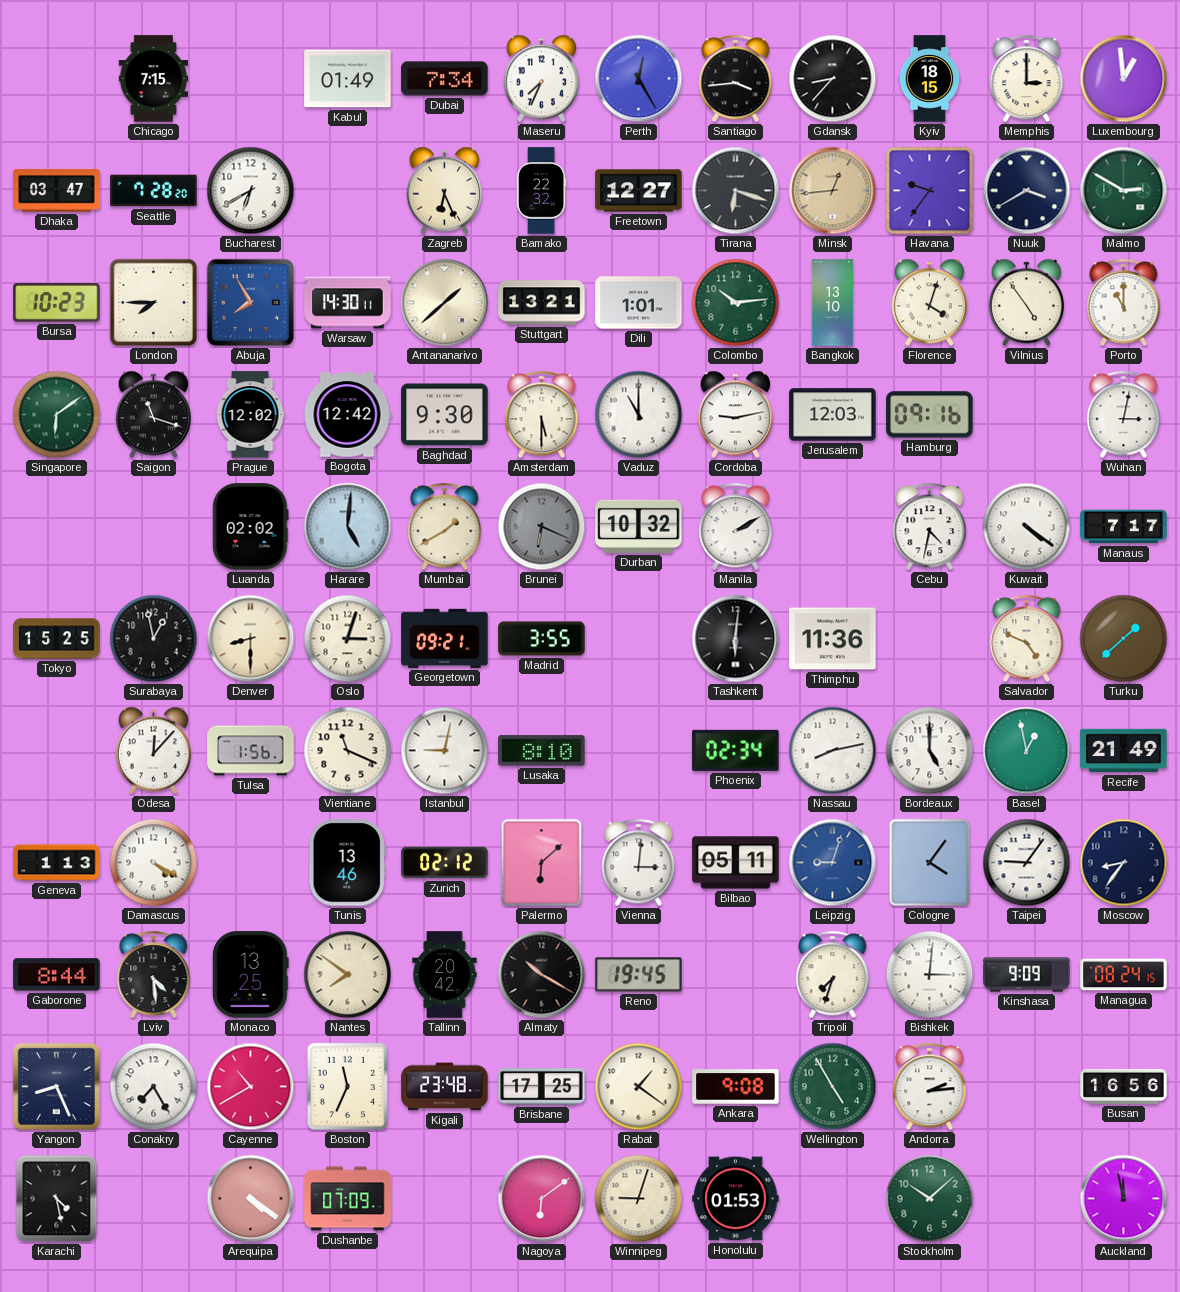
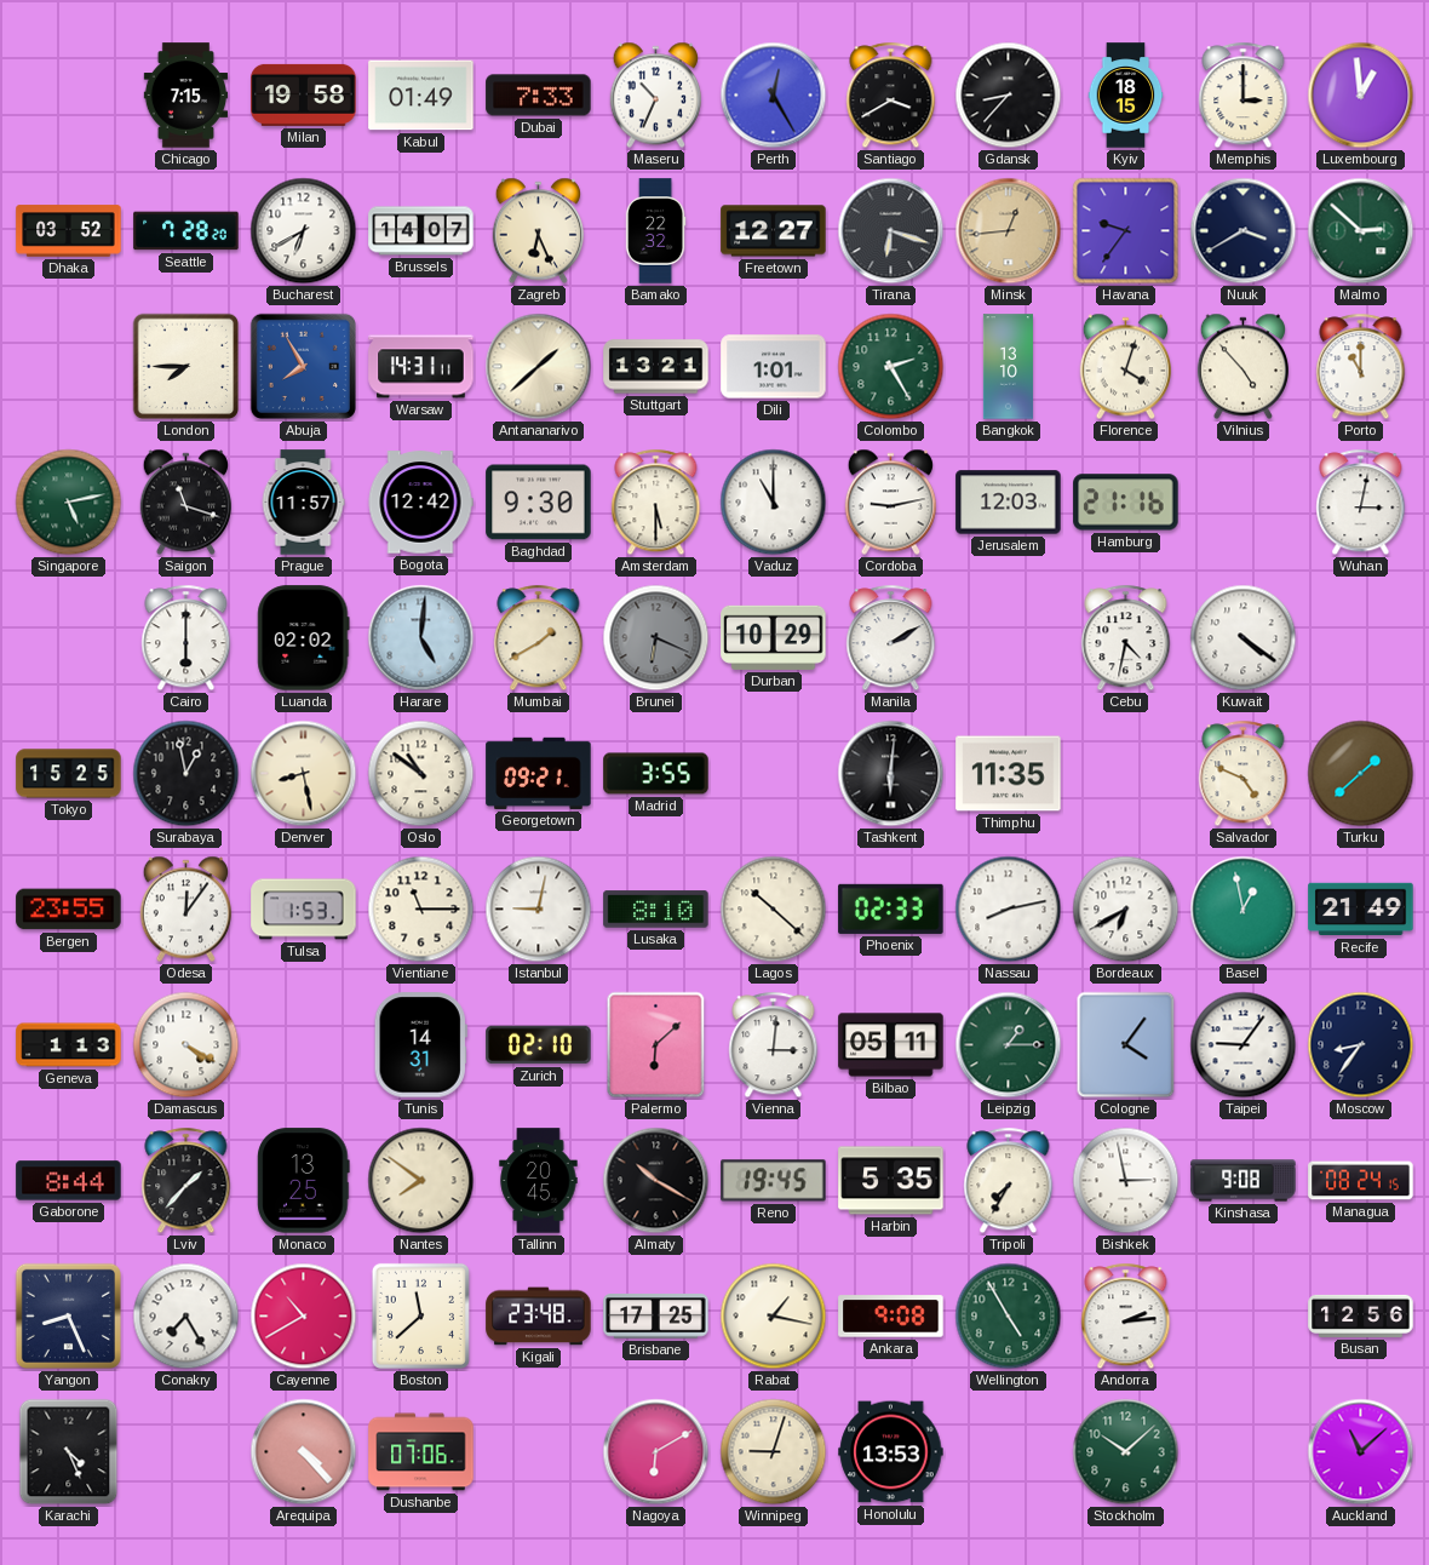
Milan: none -> 19:58 (304, 94)
Dubai: 7:34 -> 7:33 (539, 96)
Maseru: 7:34 -> 10:34 (655, 96)
Santiago: 3:44 -> 3:40 (891, 96)
Dhaka: 03:47 -> 03:52 (69, 231)
Brussels: none -> 14:07 (421, 231)
Malmo: 2:50 -> 2:52 (1361, 231)
Bursa: 10:23 -> none (57, 303)
Warsaw: 14:30 -> 14:31 (421, 367)
Colombo: 10:14 -> 2:25 (891, 367)
Vilnius: 4:54 -> 4:53 (1243, 367)
Singapore: 6:09 -> 5:13 (69, 503)
Prague: 12:02 -> 11:57 (303, 503)
Hamburg: 09:16 -> 21:16 (1126, 503)
Cairo: none -> 6:00 (186, 638)
Durban: 10:32 -> 10:29 (774, 637)
Manaus: 7:17 -> none (1124, 527)
Denver: 8:30 -> 8:28 (304, 774)
Oslo: 3:03 -> 10:51 (421, 774)
Thimphu: 11:36 -> 11:35 (1009, 774)
Bergen: none -> 23:55 (69, 910)
Odesa: 12:07 -> 12:06 (185, 910)
Tulsa: 1:56 -> 1:53 (304, 910)
Vientiane: 11:19 -> 11:15 (421, 910)
Lagos: none -> 10:22 (774, 910)
Phoenix: 02:34 -> 02:33 (891, 908)
Bordeaux: 5:00 -> 6:40 (1126, 910)
Tunis: 13:46 -> 14:31 (420, 1045)
Zurich: 02:12 -> 02:10 (539, 1045)
Leipzig: 9:03 -> 1:15 (1009, 1045)
Leipzig dial: blue -> green (1009, 1045)
Lviv: 4:29 -> 1:37 (186, 1181)
Tallinn: 20:42 -> 20:45 (539, 1181)
Harbin: none -> 5:35 (891, 1181)
Tripoli: 7:33 -> 7:35 (1009, 1181)
Bishkek: 3:01 -> 2:58 (1126, 1181)
Kinshasa: 9:09 -> 9:08 (1244, 1181)
Boston: 11:34 -> 11:38 (420, 1315)
Rabat: 1:21 -> 1:17 (774, 1317)
Busan: 16:56 -> 12:56 (1361, 1315)
Karachi: 4:28 -> 4:26 (69, 1452)
Arequipa: 4:21 -> 4:23 (304, 1452)
Dushanbe: 07:09 -> 07:06 (421, 1452)
Nagoya: 6:09 -> 6:10 (656, 1452)
Honolulu: 01:53 -> 13:53 (891, 1452)
Auckland: 11:58 -> 11:08 (1361, 1452)
